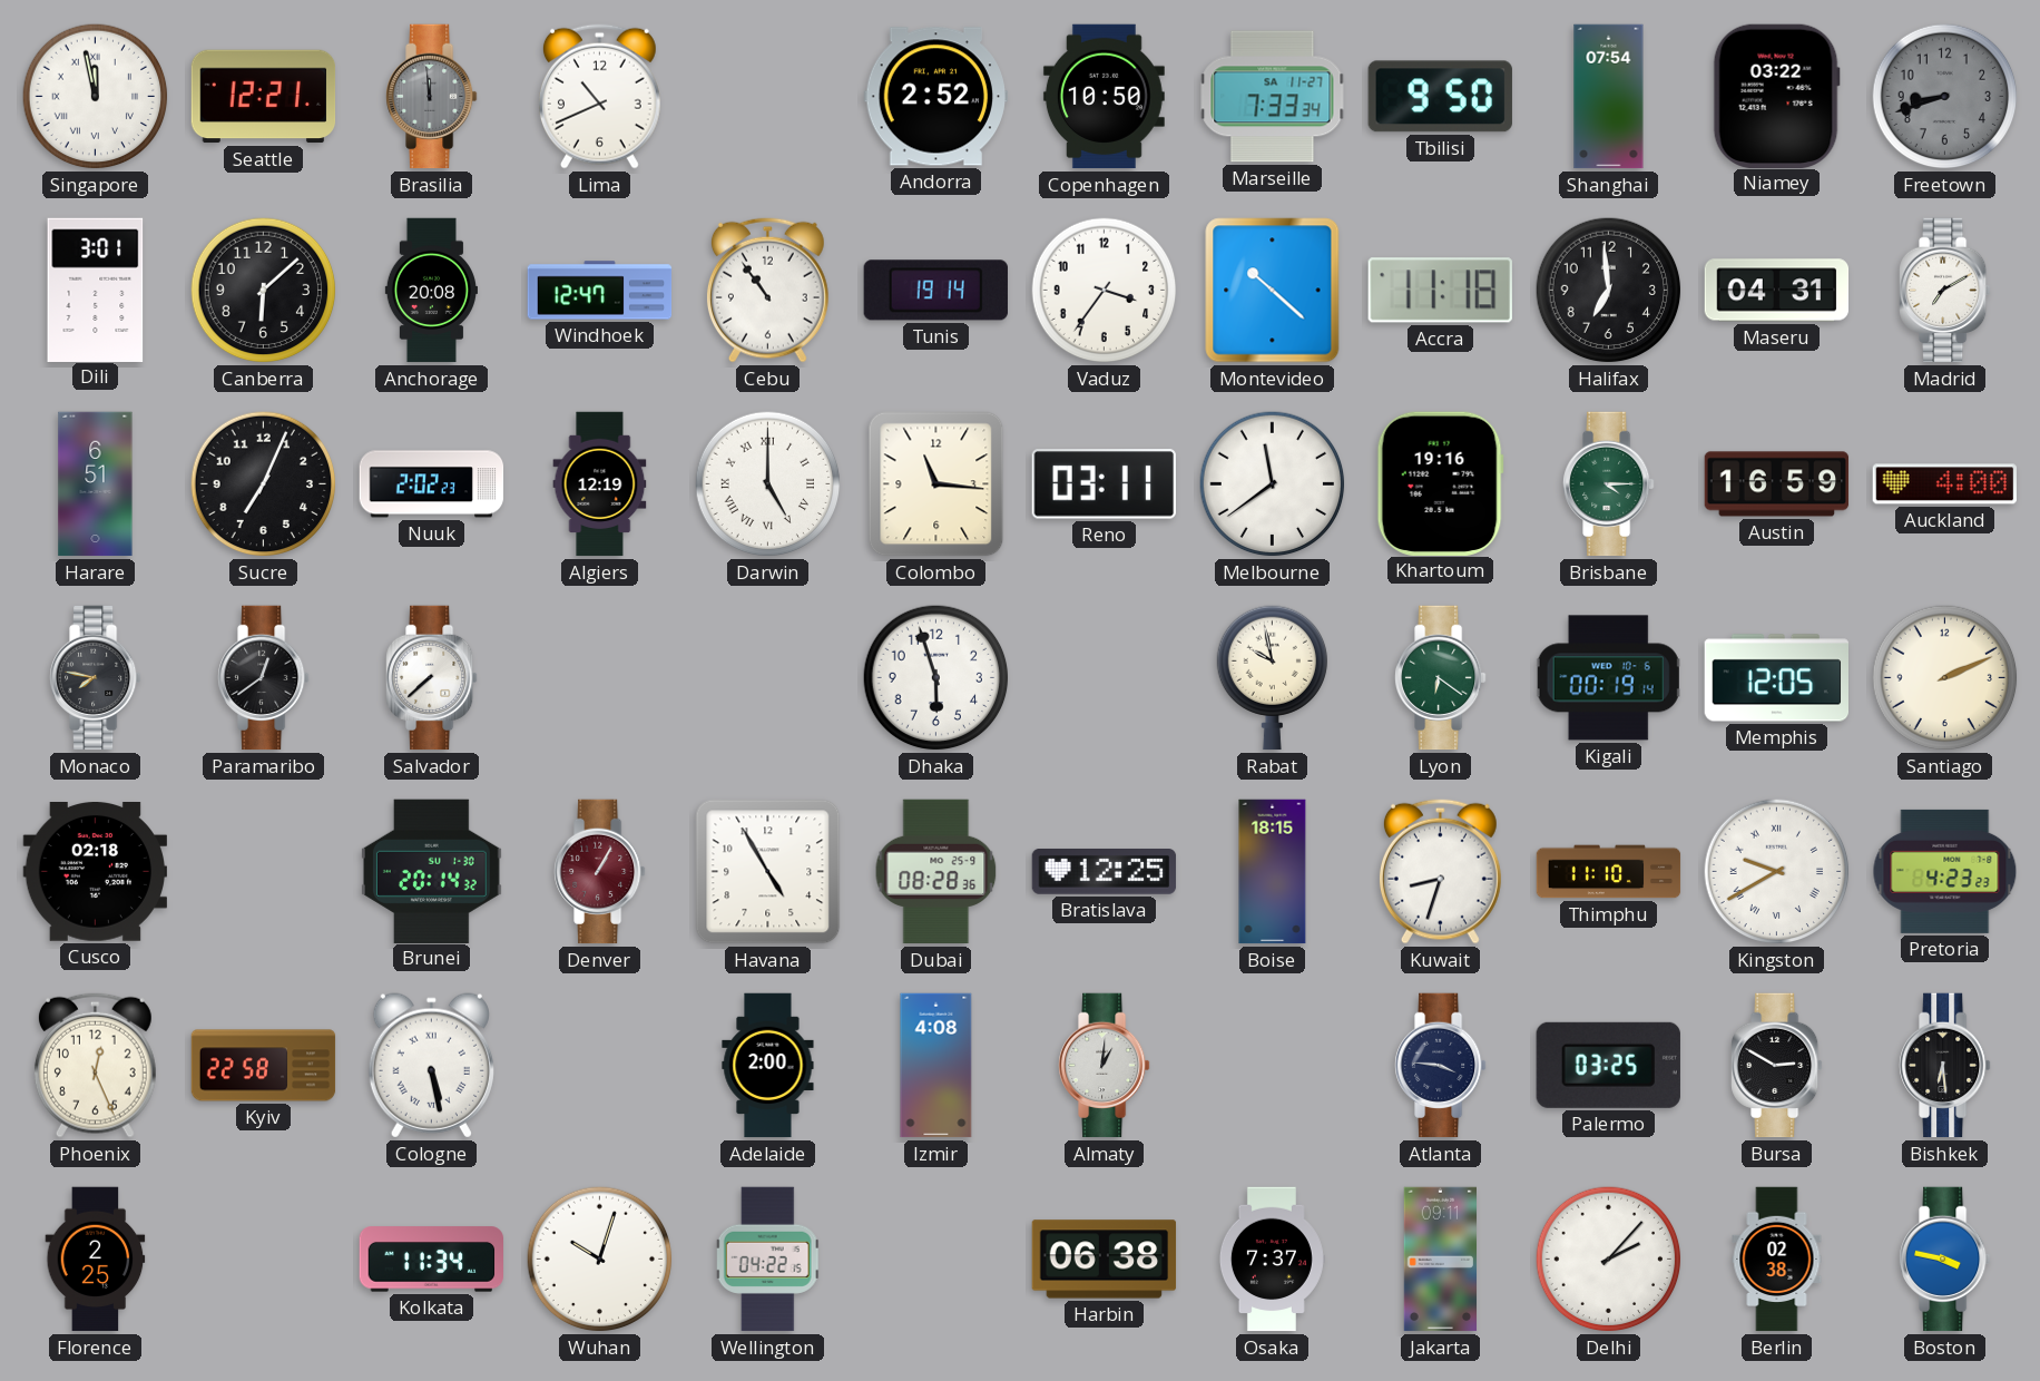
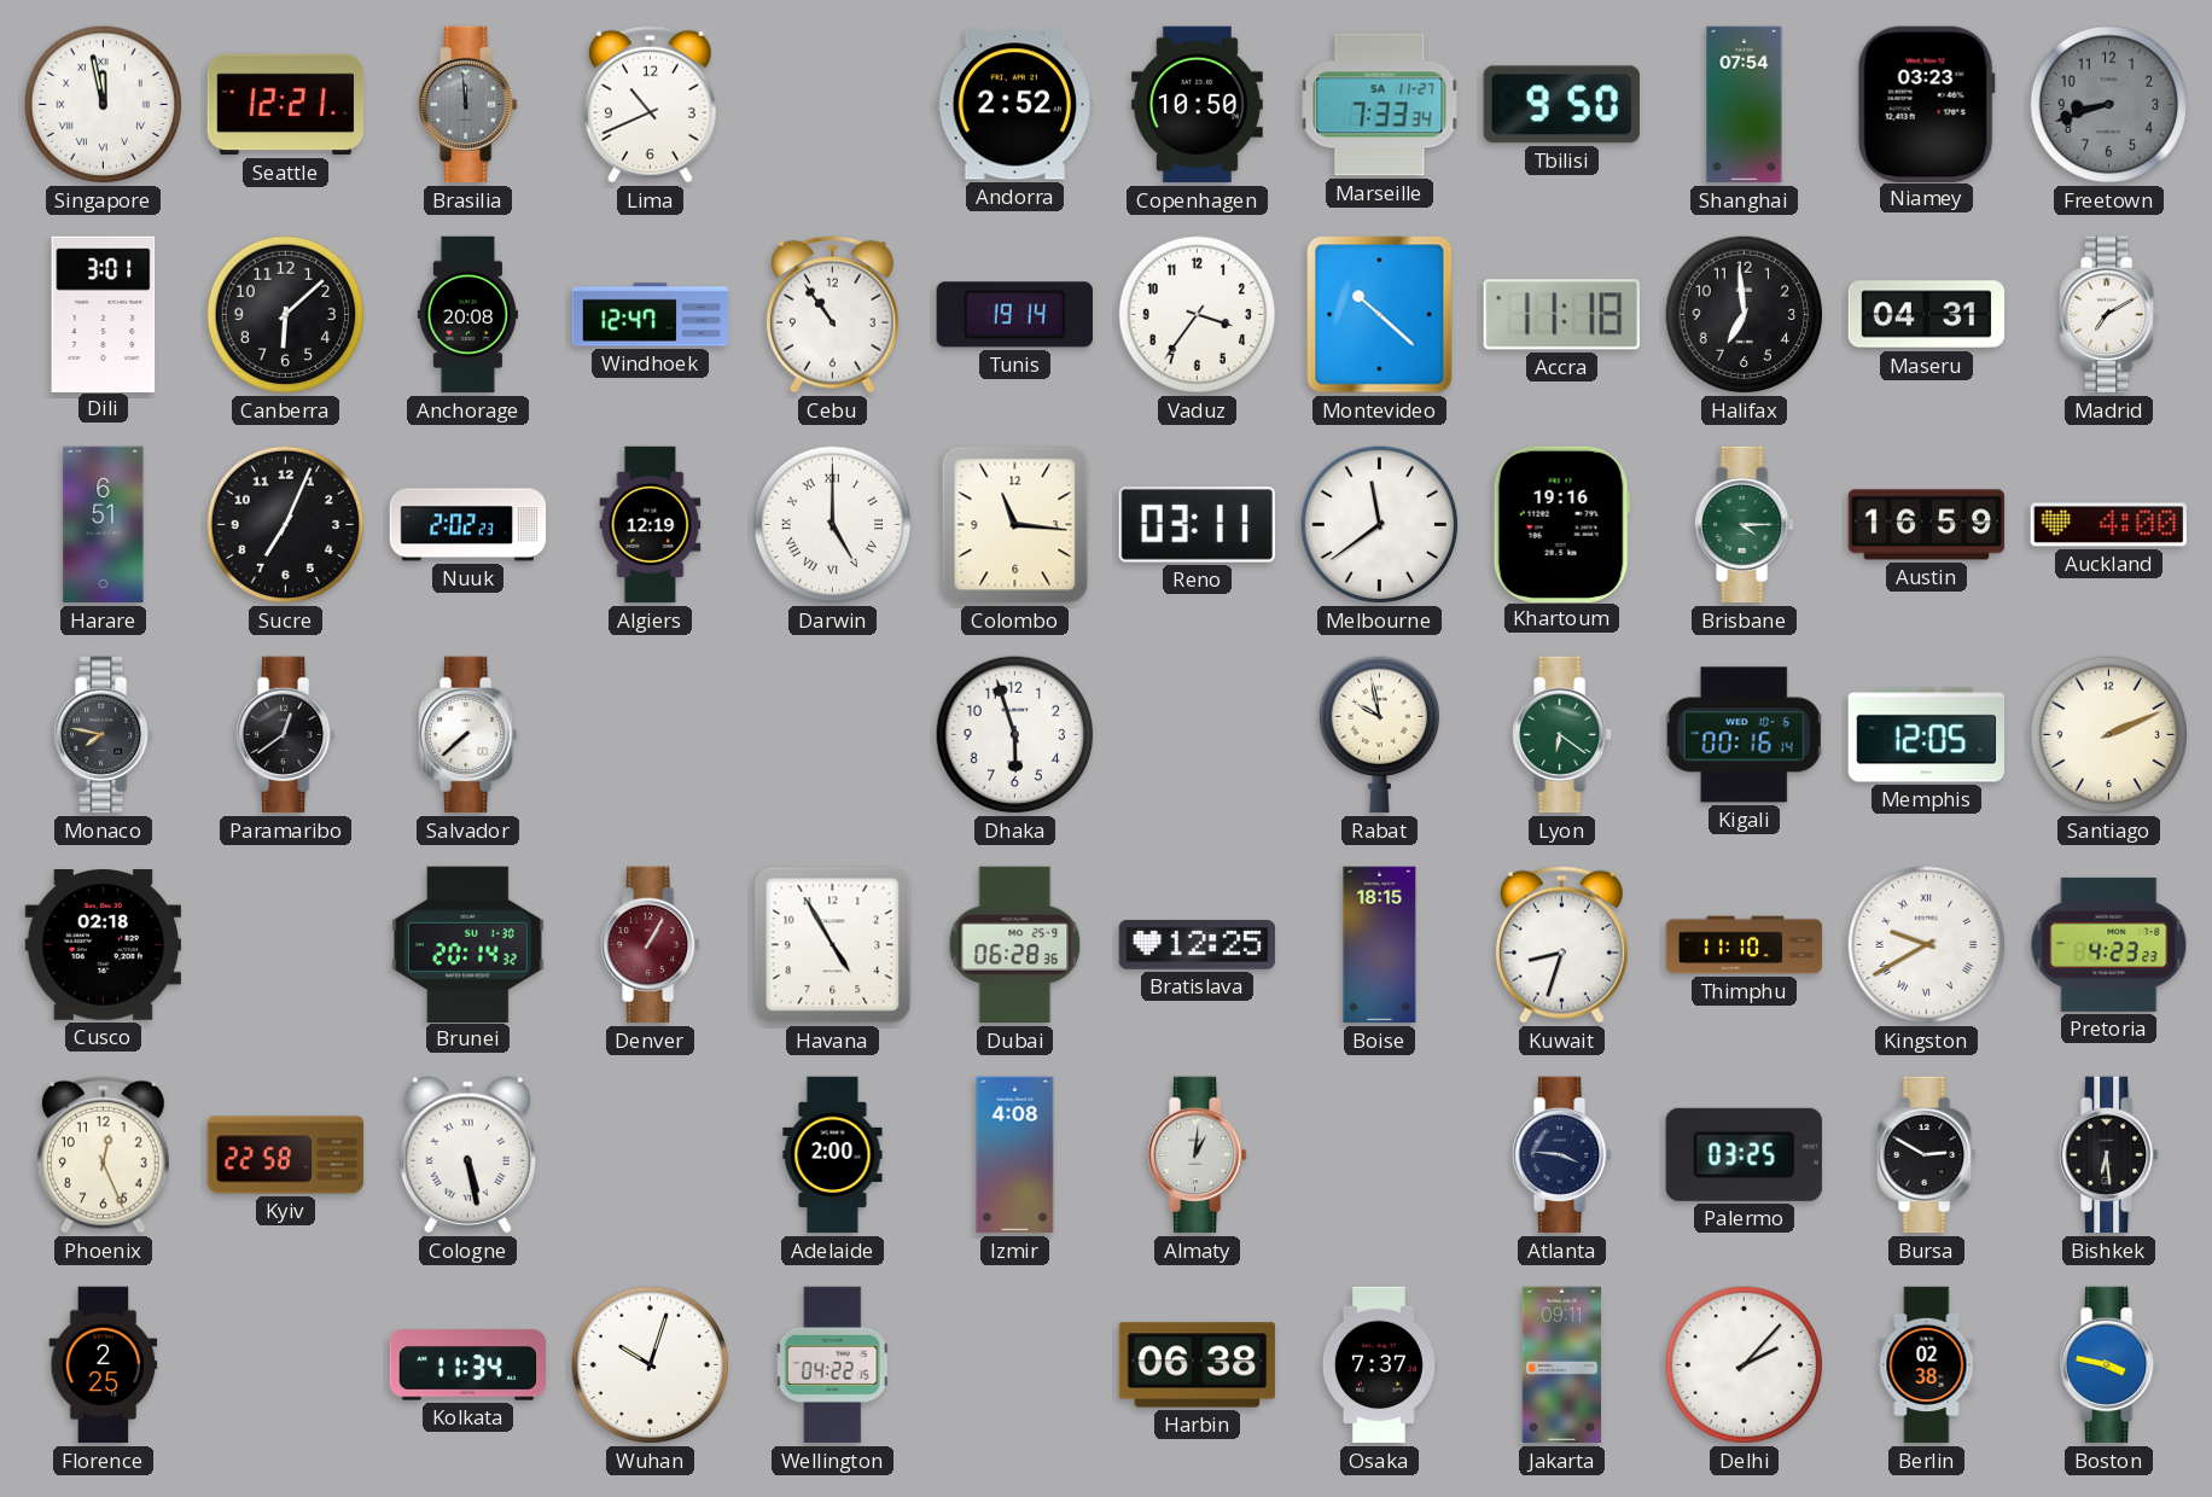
Niamey: 03:22 -> 03:23 (1926, 104)
Kigali: 00:19 -> 00:16 (1745, 735)
Dubai: 08:28 -> 06:28 (1015, 945)
